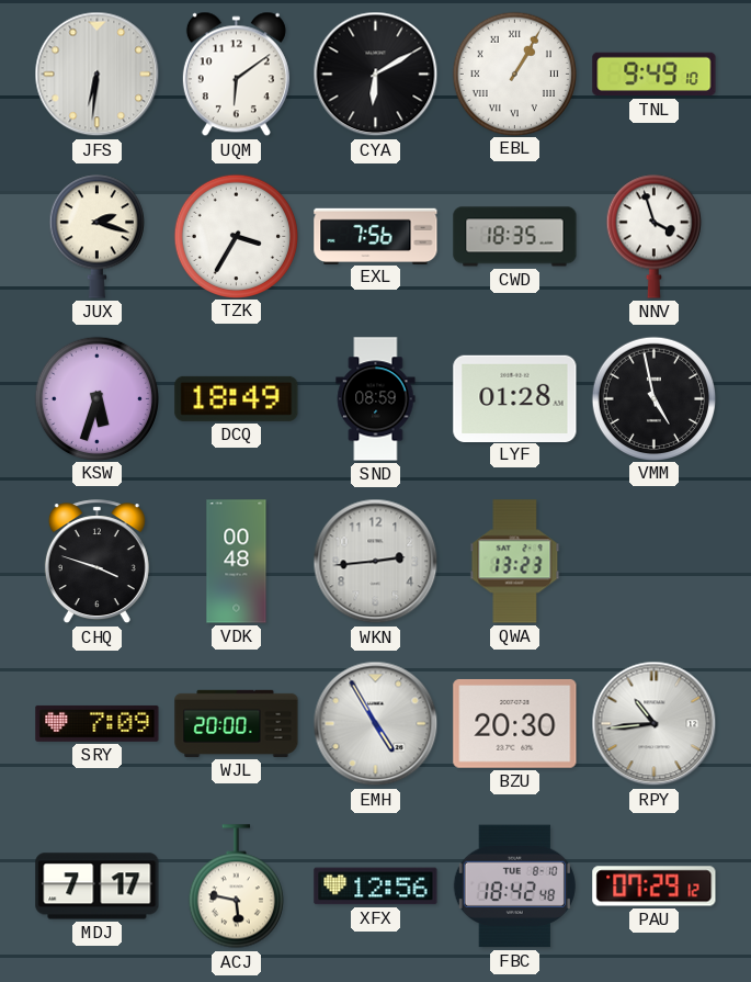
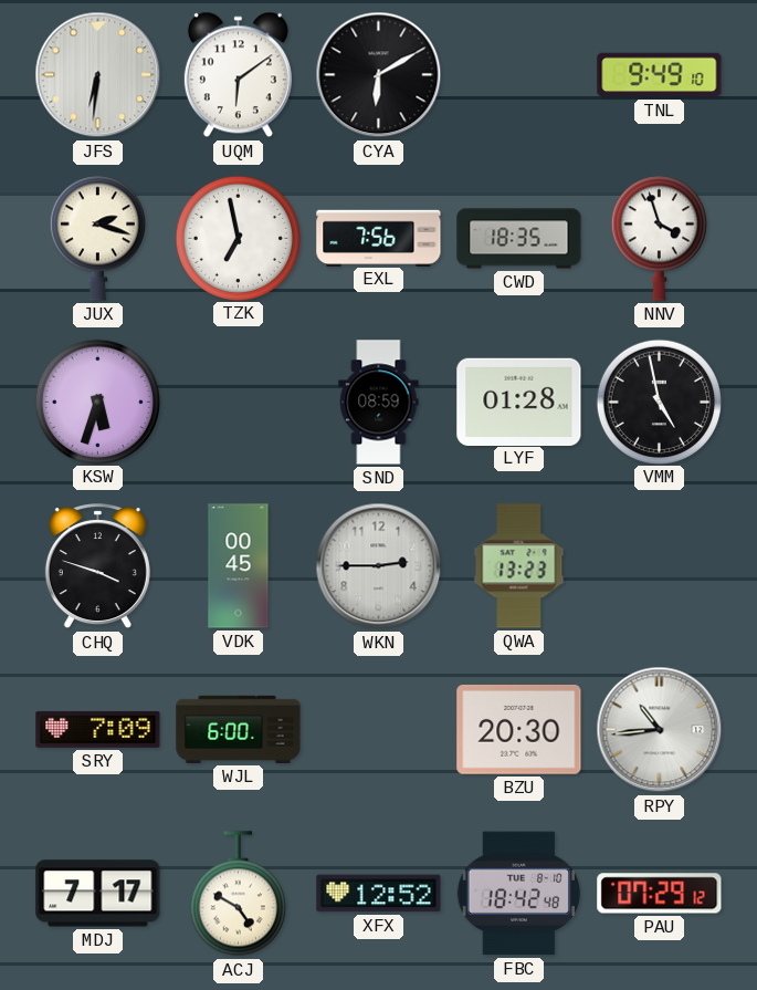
EBL: 1:05 -> none (514, 74)
TZK: 3:35 -> 6:58 (238, 238)
DCQ: 18:49 -> none (237, 398)
VDK: 00:48 -> 00:45 (239, 566)
WKN: 2:44 -> 2:45 (379, 566)
WJL: 20:00 -> 6:00 (239, 729)
EMH: 4:55 -> none (376, 724)
ACJ: 5:47 -> 4:50 (238, 894)
XFX: 12:56 -> 12:52 (379, 894)
